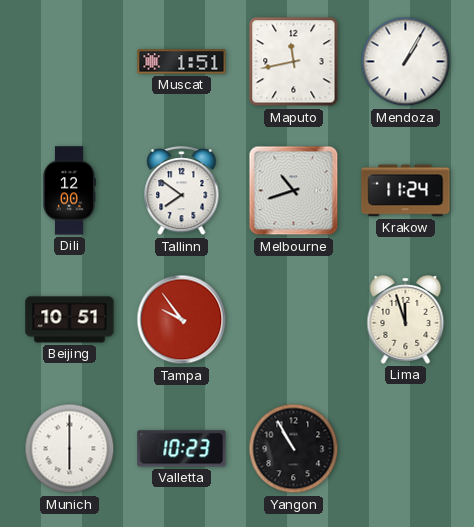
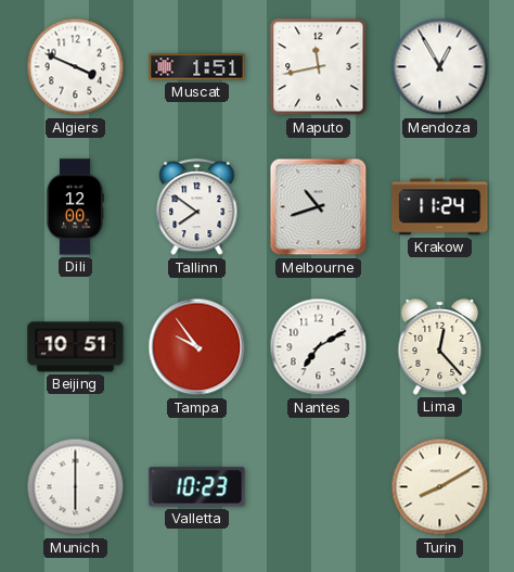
Algiers: none -> 3:49 (76, 67)
Mendoza: 1:05 -> 12:55 (440, 67)
Nantes: none -> 7:10 (319, 347)
Lima: 11:57 -> 12:23 (440, 347)
Yangon: 10:55 -> none (294, 449)
Turin: none -> 8:10 (440, 487)
